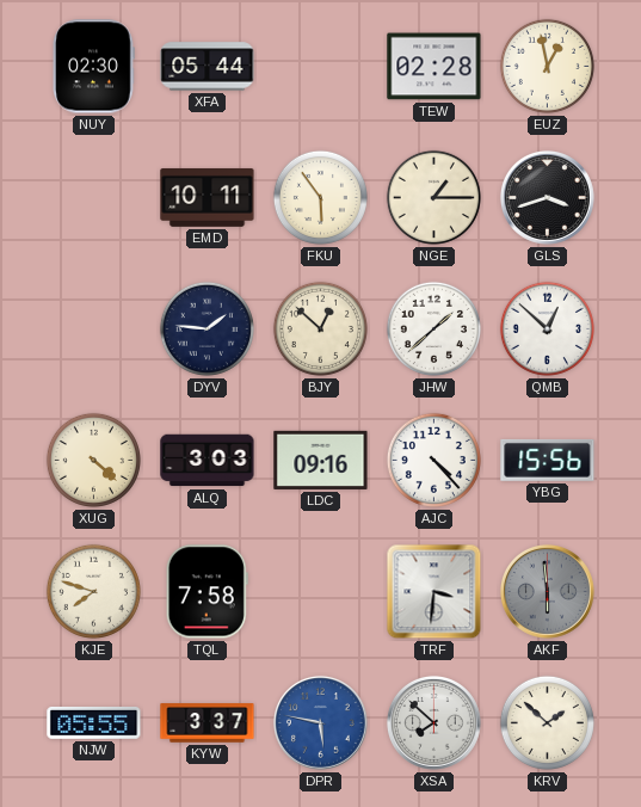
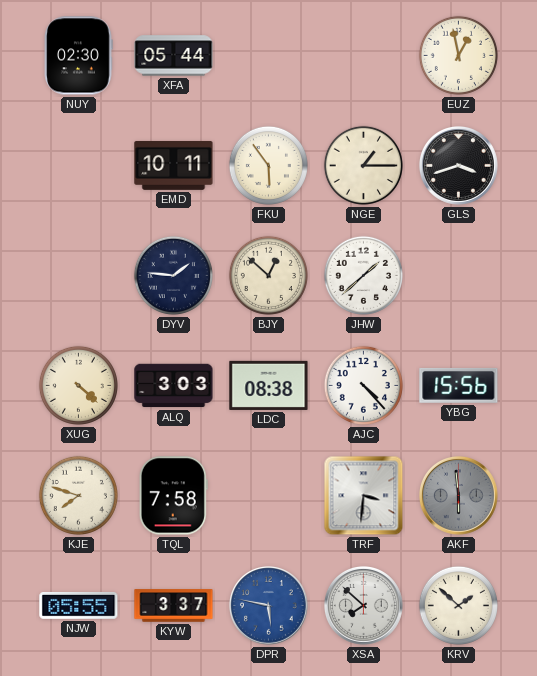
TEW: 02:28 -> none (434, 67)
QMB: 12:52 -> none (547, 328)
LDC: 09:16 -> 08:38 (269, 385)
